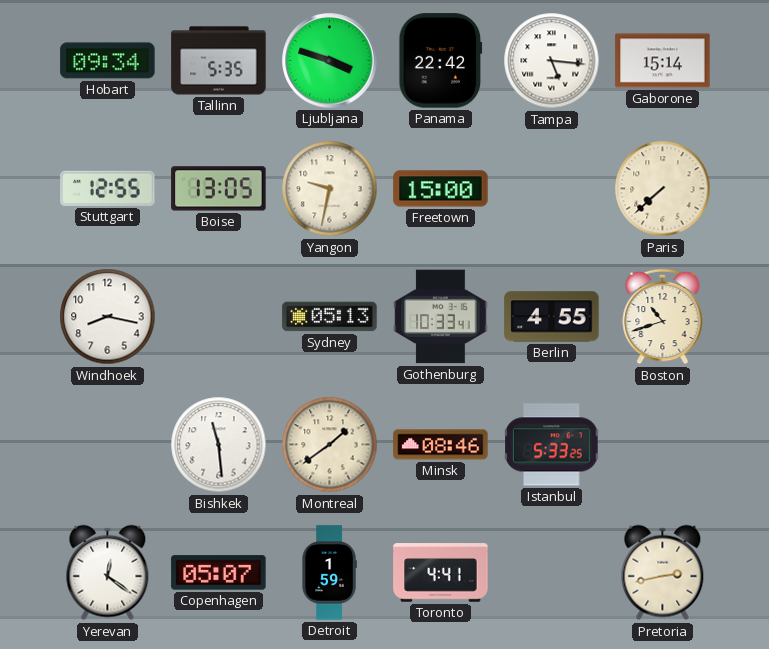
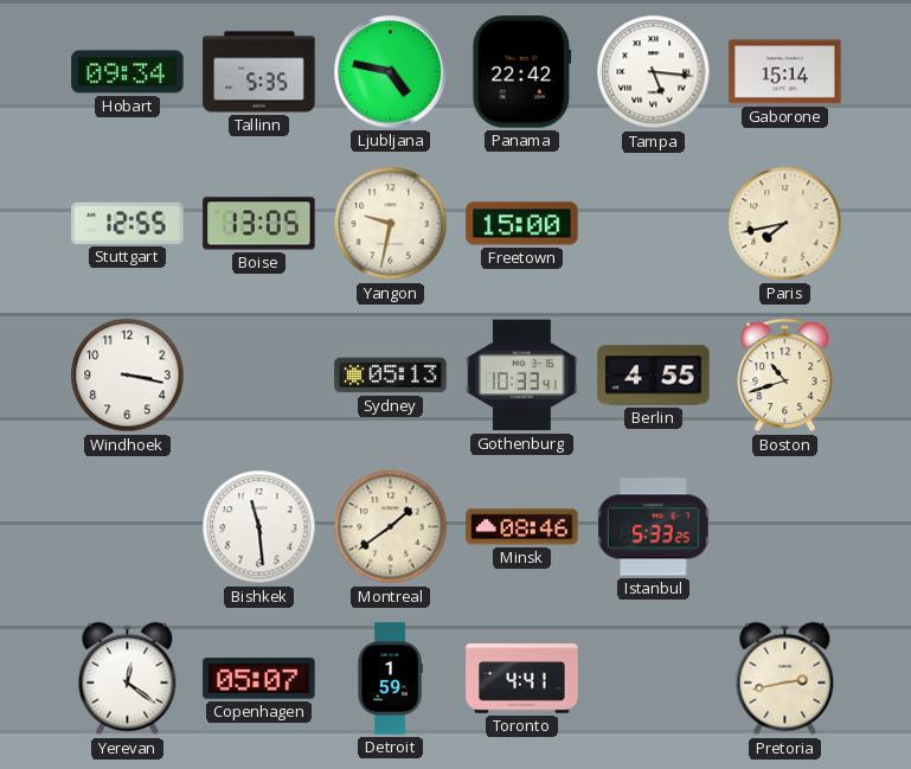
Ljubljana: 3:48 -> 4:47 (391, 72)
Paris: 7:38 -> 7:43 (785, 224)
Windhoek: 8:17 -> 3:17 (128, 376)
